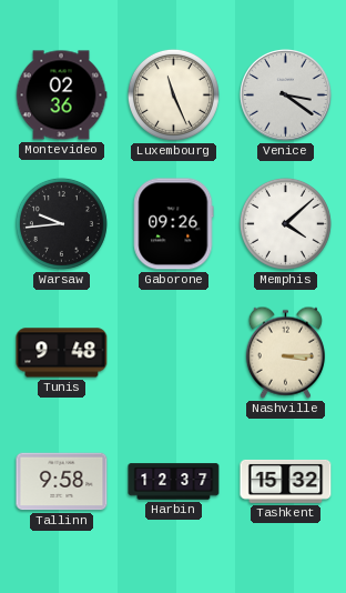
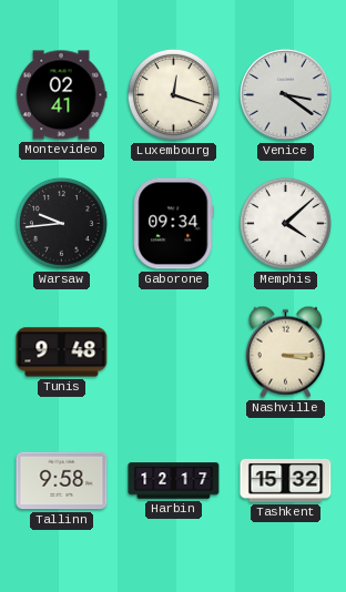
Montevideo: 02:36 -> 02:41 (61, 95)
Luxembourg: 11:26 -> 12:18 (173, 94)
Gaborone: 09:26 -> 09:34 (174, 224)
Harbin: 12:37 -> 12:17 (174, 481)
